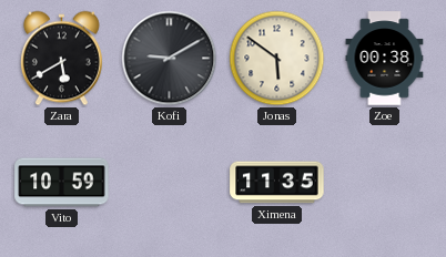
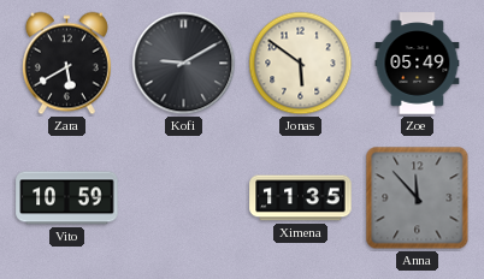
Zoe: 00:38 -> 05:49 (418, 64)
Anna: none -> 11:53 (418, 198)
